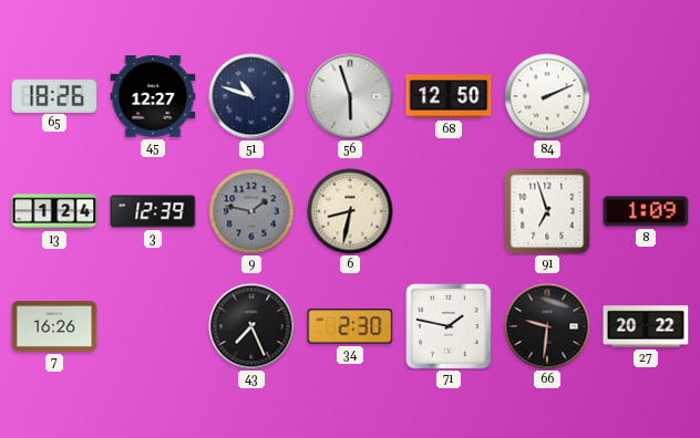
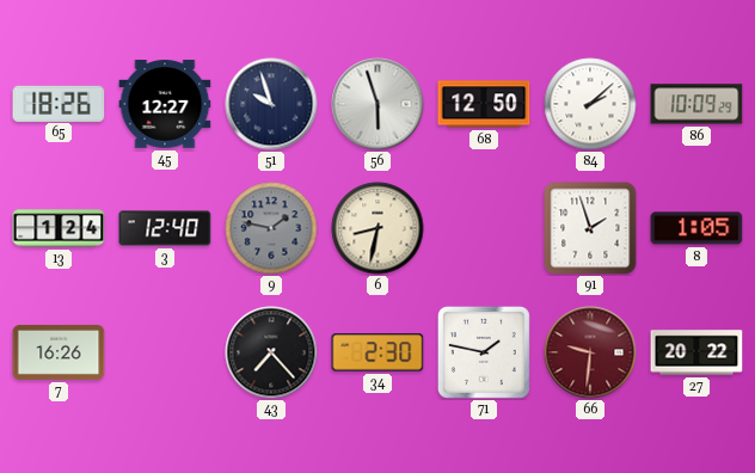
51: 10:48 -> 9:57 (271, 104)
84: 2:11 -> 2:08 (590, 104)
86: none -> 10:09 (696, 104)
3: 12:39 -> 12:40 (165, 228)
91: 6:57 -> 1:57 (590, 228)
8: 1:09 -> 1:05 (696, 228)
43: 7:26 -> 7:23 (271, 352)
66 dial: black -> burgundy (590, 352)
